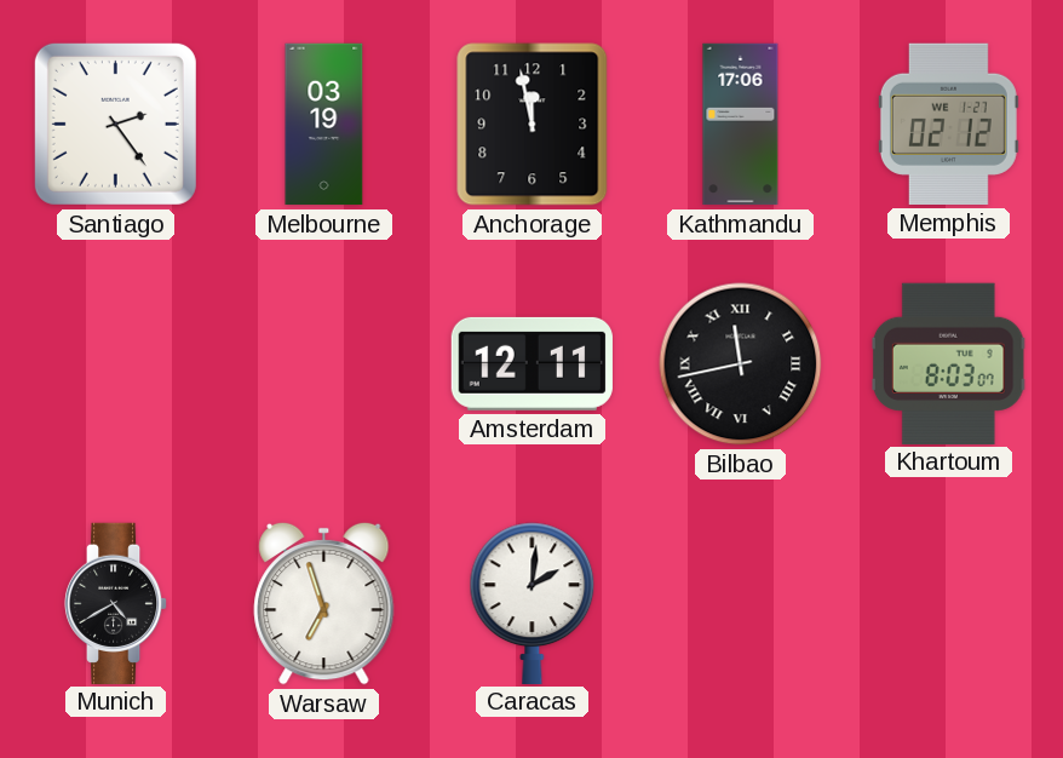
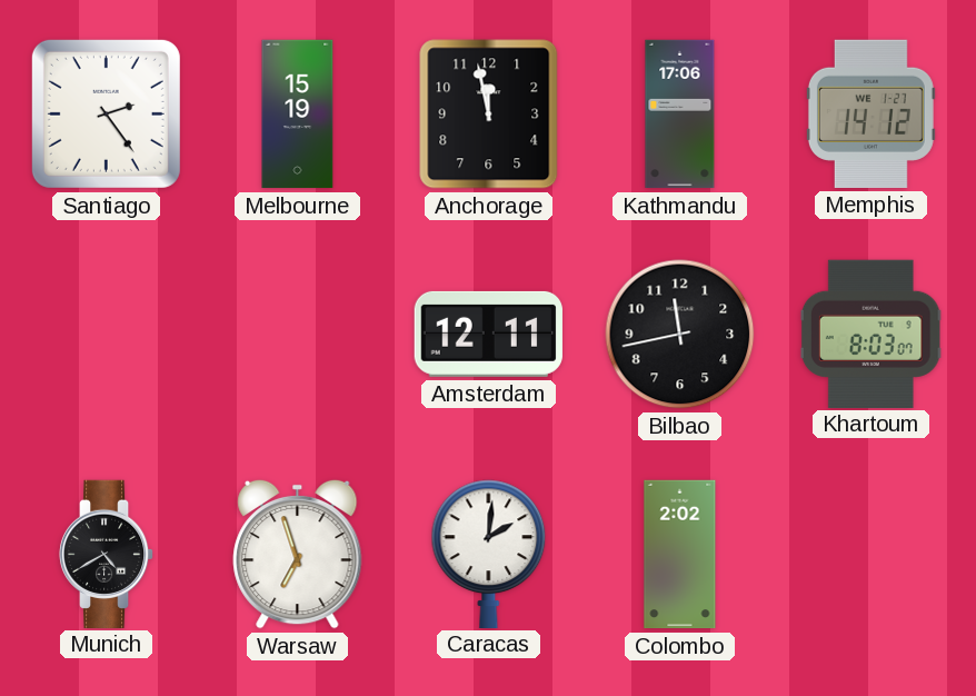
Melbourne: 03:19 -> 15:19 (298, 115)
Memphis: 02:12 -> 14:12 (870, 113)
Bilbao numerals: Roman -> Arabic (680, 335)
Colombo: none -> 2:02 (680, 555)
